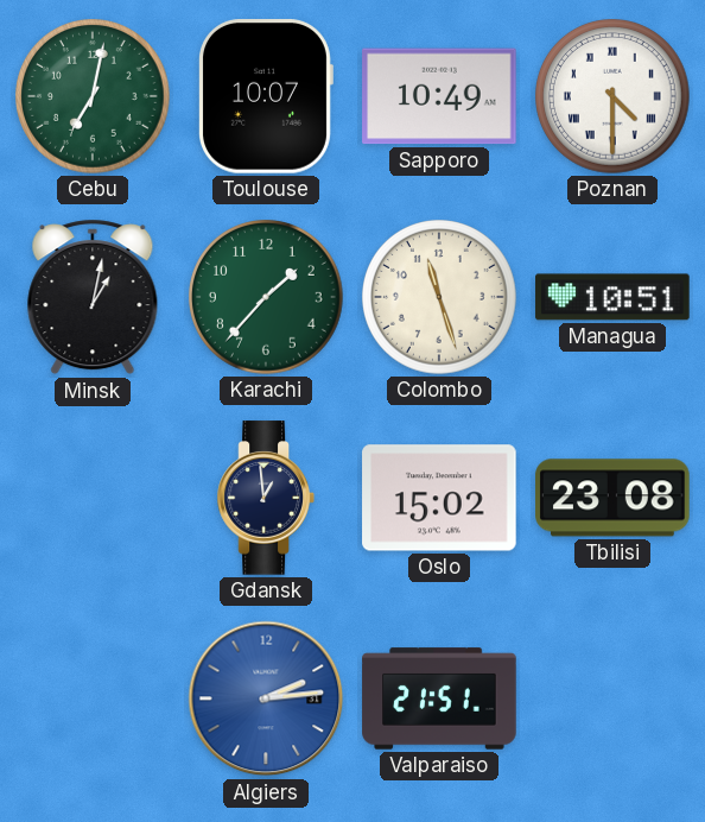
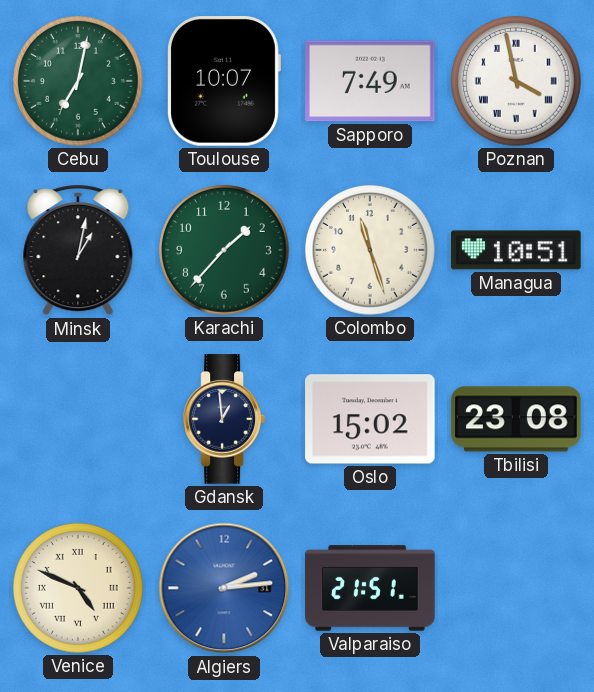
Sapporo: 10:49 -> 7:49 (370, 81)
Poznan: 4:30 -> 3:58 (517, 82)
Venice: none -> 4:49 (79, 589)
